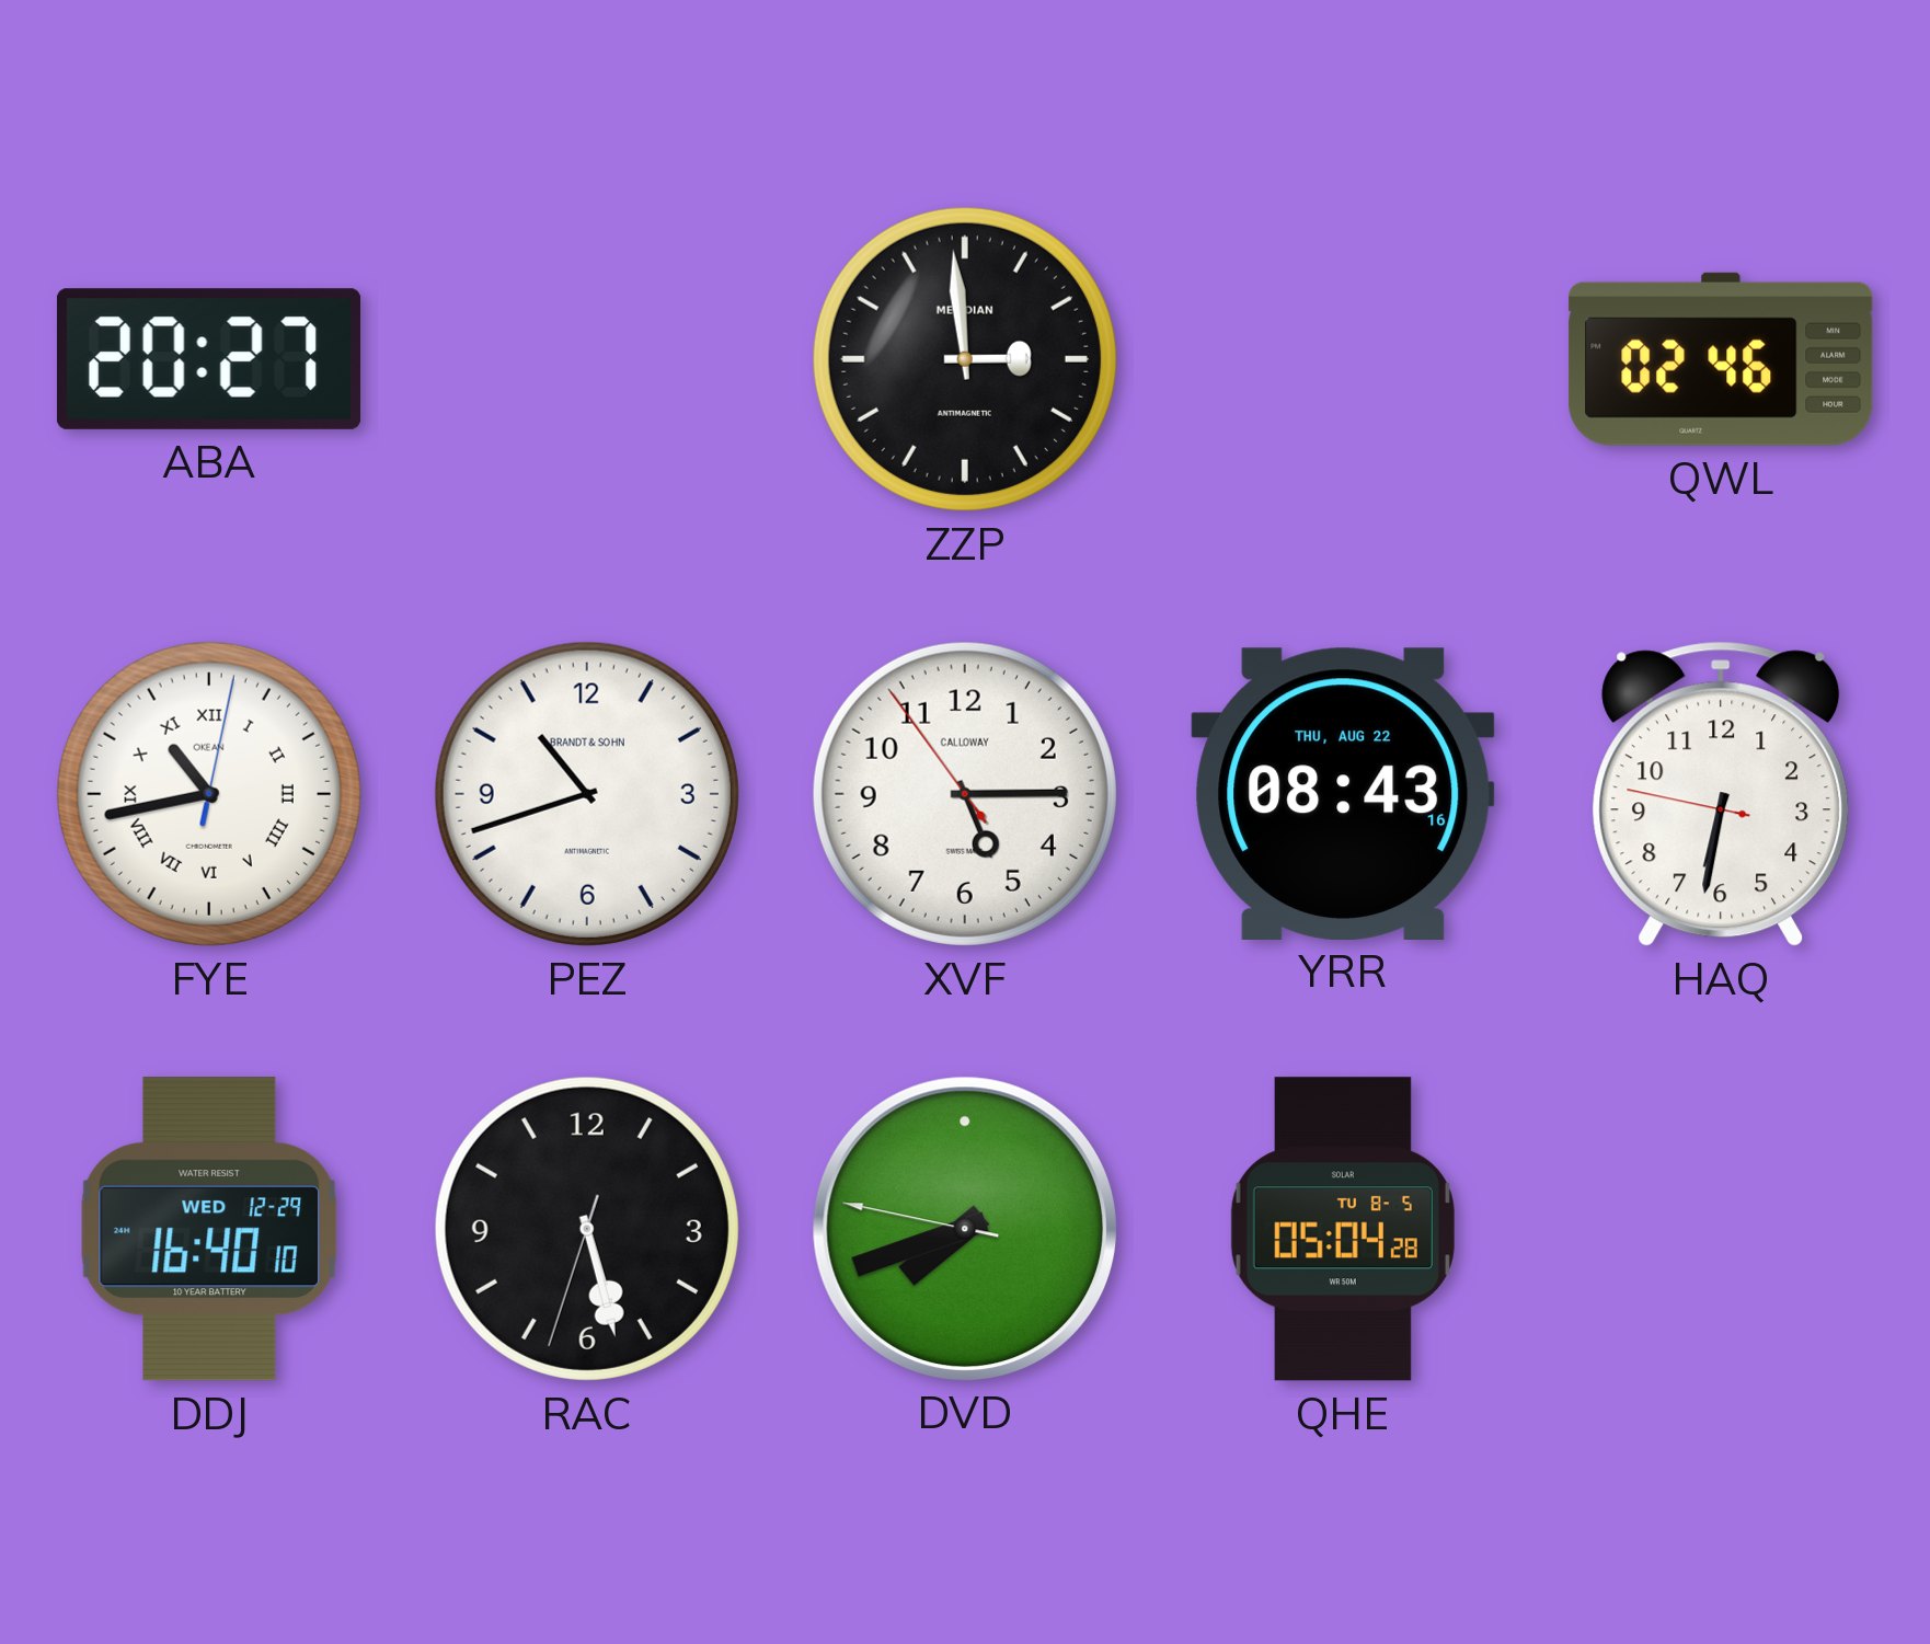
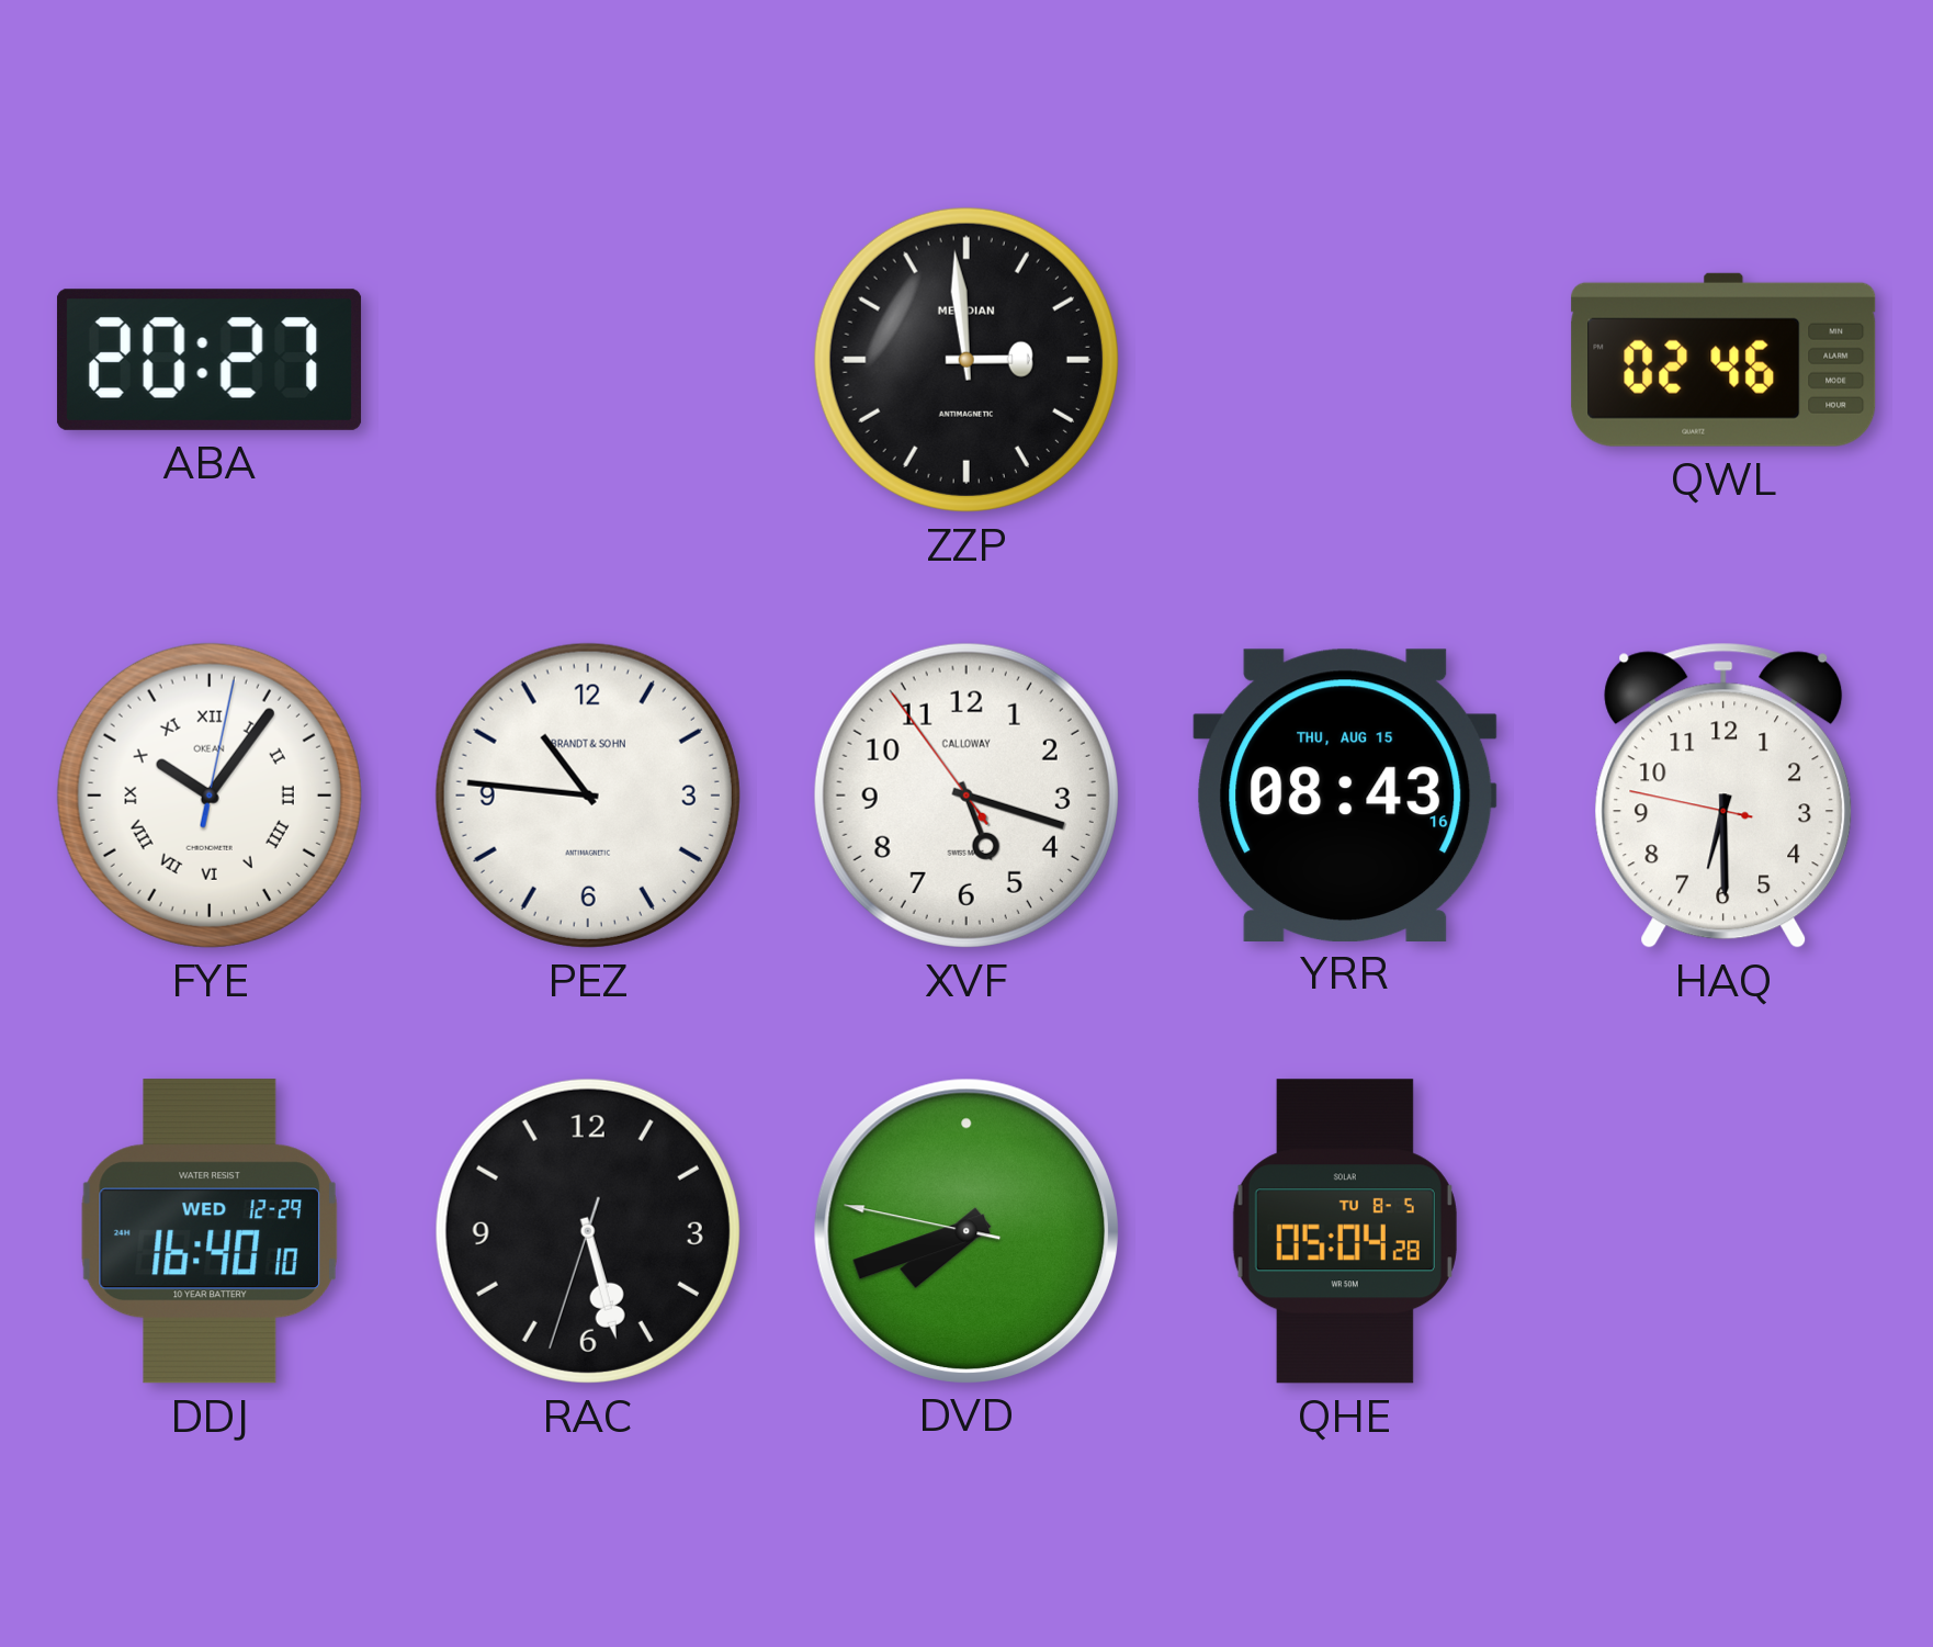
FYE: 10:43 -> 10:06 (210, 796)
PEZ: 10:42 -> 10:46 (588, 796)
XVF: 5:14 -> 5:17 (966, 796)
YRR date: THU, AUG 22 -> THU, AUG 15 (1345, 794)
HAQ: 6:31 -> 6:29 (1723, 796)
